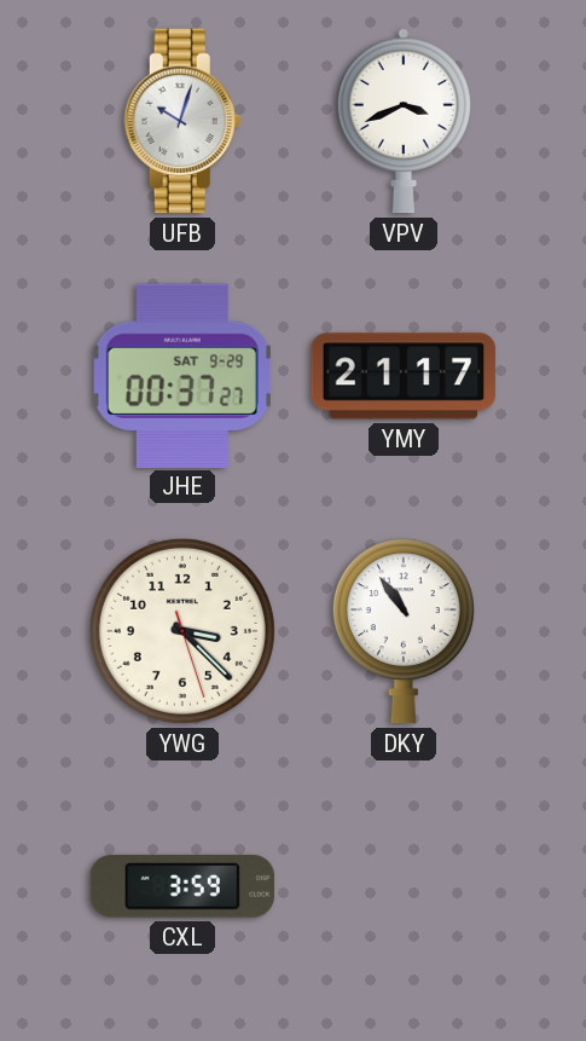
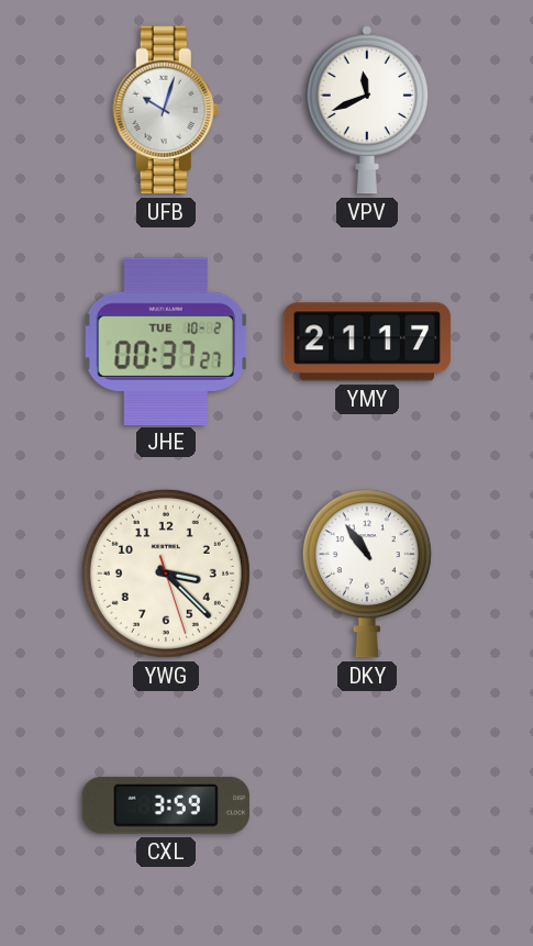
VPV: 3:41 -> 11:41 (367, 110)
JHE date: SAT 9-29 -> TUE 10-2 (165, 341)
